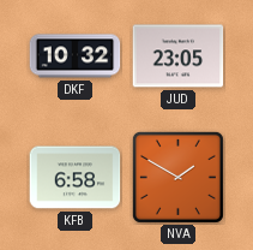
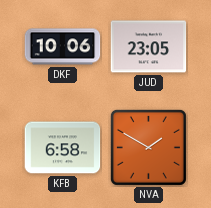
DKF: 10:32 -> 10:06 (63, 47)
